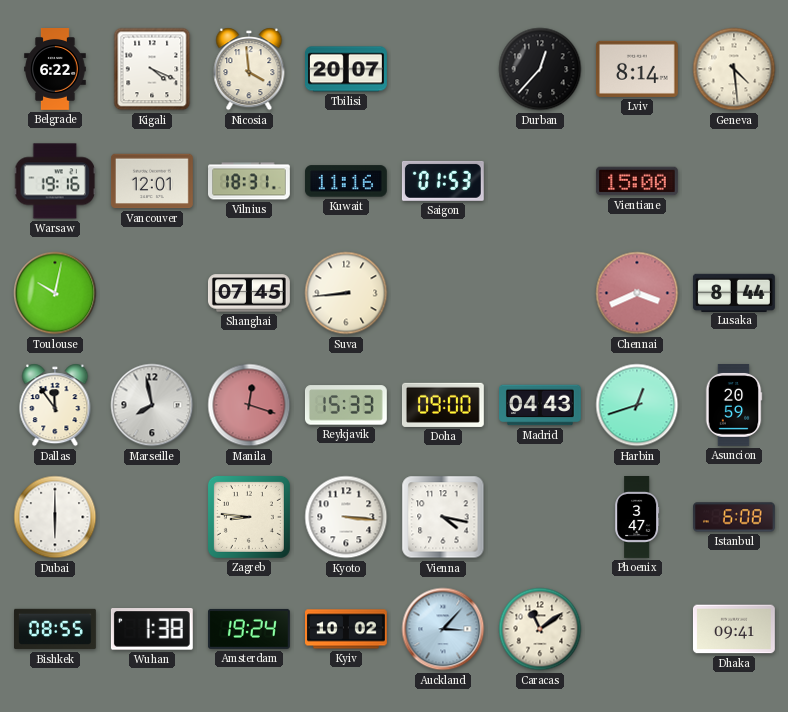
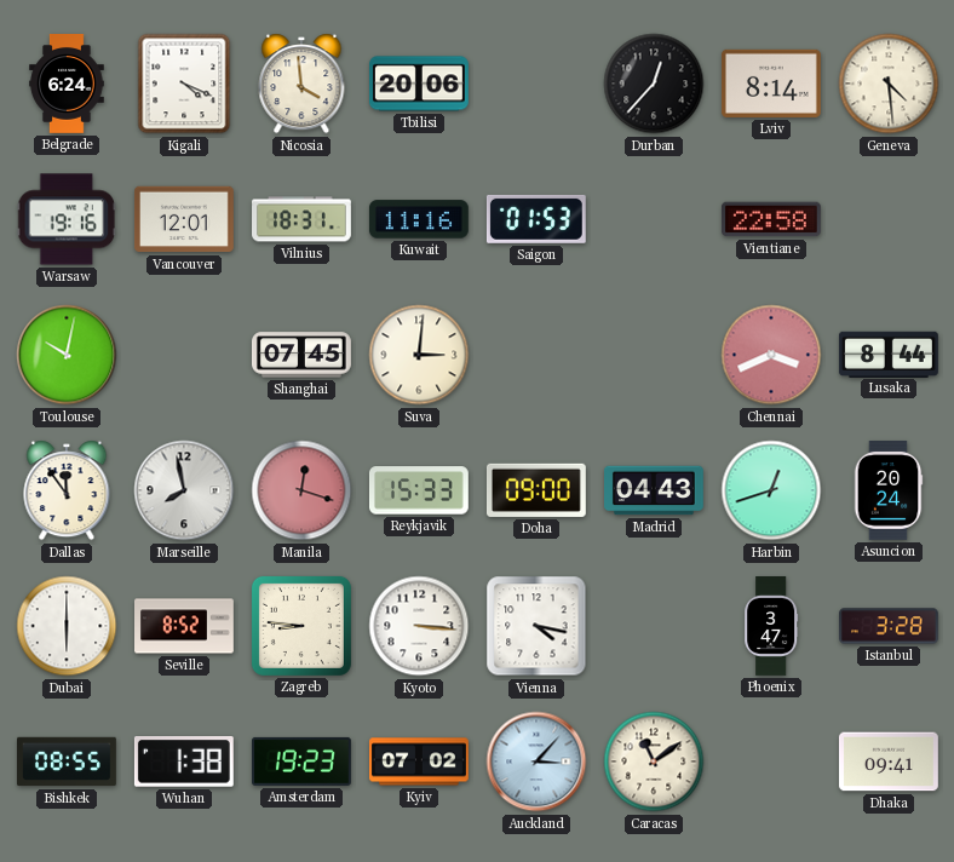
Belgrade: 6:22 -> 6:24 (67, 85)
Tbilisi: 20:07 -> 20:06 (420, 84)
Vientiane: 15:00 -> 22:58 (771, 219)
Suva: 8:44 -> 3:01 (419, 355)
Asuncion: 20:59 -> 20:24 (889, 492)
Seville: none -> 8:52 (185, 626)
Istanbul: 6:08 -> 3:28 (890, 626)
Amsterdam: 19:24 -> 19:23 (303, 762)
Kyiv: 10:02 -> 07:02 (420, 762)
